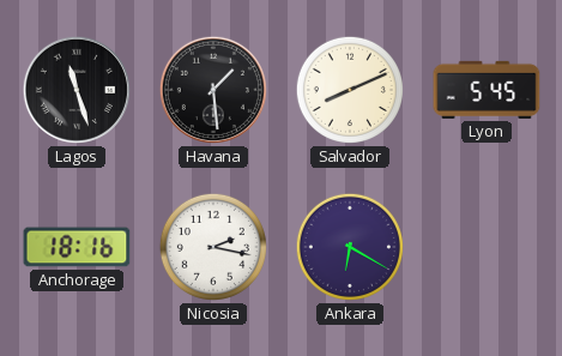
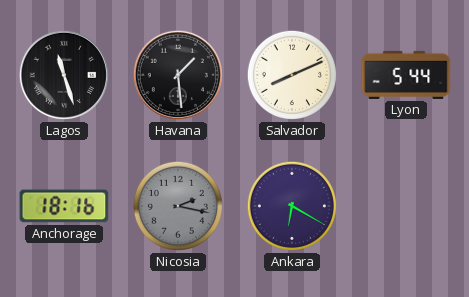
Lyon: 5:45 -> 5:44 (406, 75)
Nicosia dial: white -> grey (178, 206)
